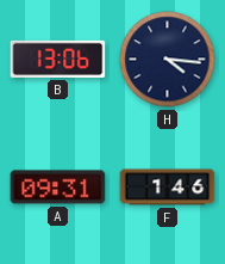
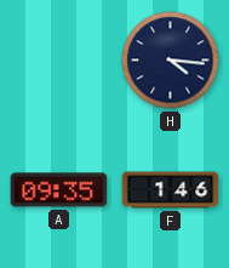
B: 13:06 -> none (58, 59)
A: 09:31 -> 09:35 (59, 190)
